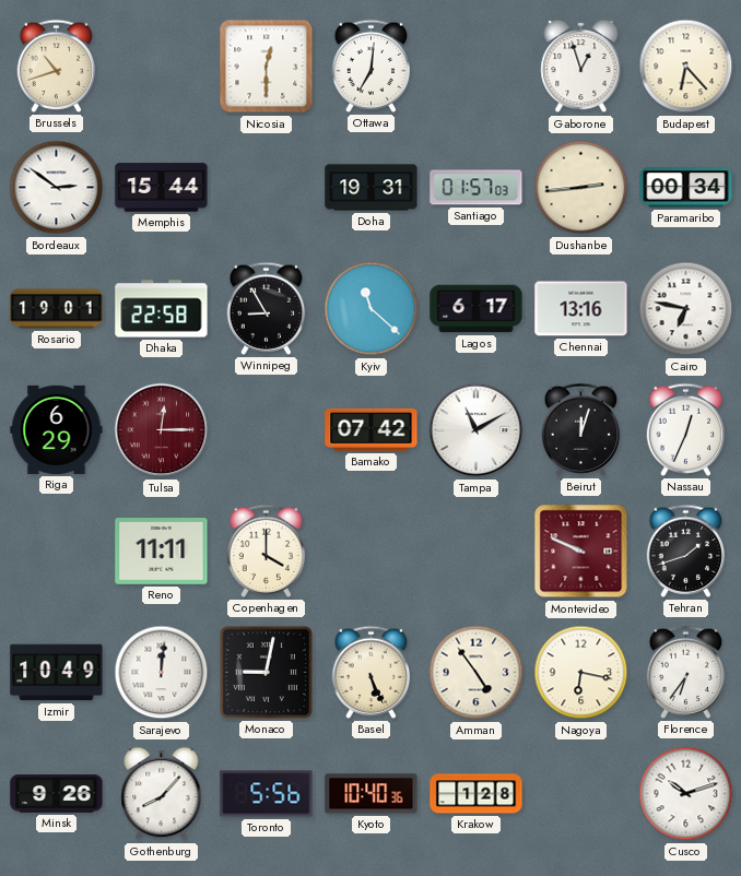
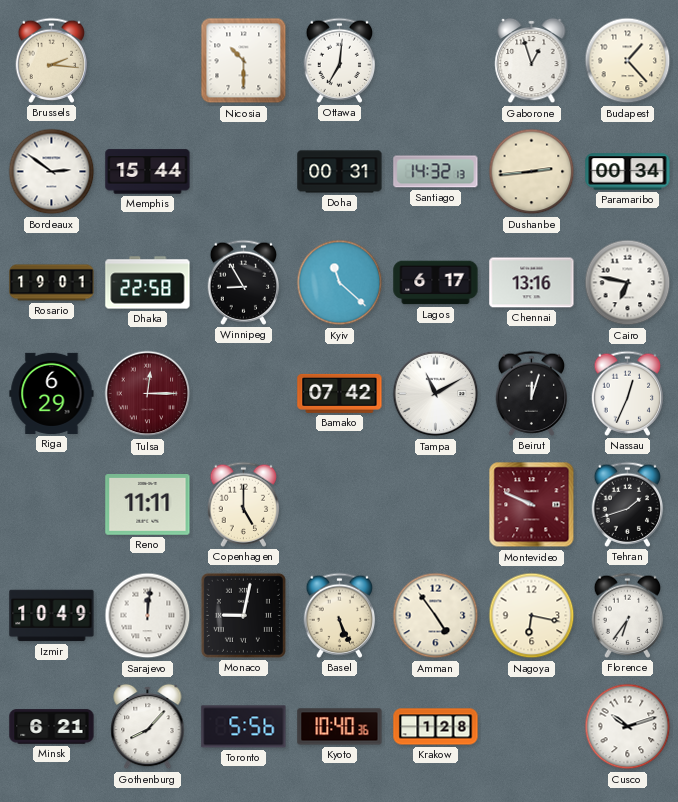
Brussels: 10:42 -> 2:16 (52, 60)
Nicosia: 12:30 -> 10:30 (244, 61)
Budapest: 6:23 -> 1:23 (628, 61)
Doha: 19:31 -> 00:31 (340, 172)
Santiago: 01:57 -> 14:32 (436, 172)
Copenhagen: 4:00 -> 5:00 (244, 504)
Minsk: 9:26 -> 6:21 (52, 727)
